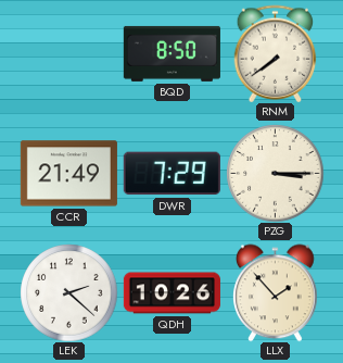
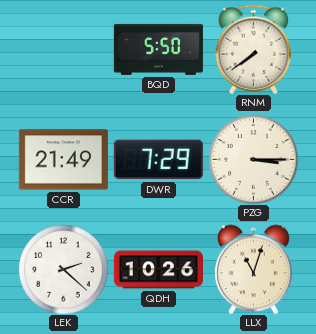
BQD: 8:50 -> 5:50 (158, 49)
LLX: 1:53 -> 11:03 (254, 269)
